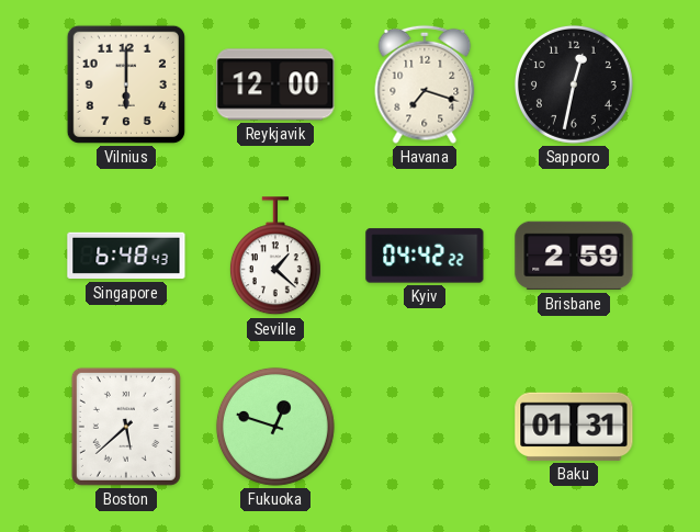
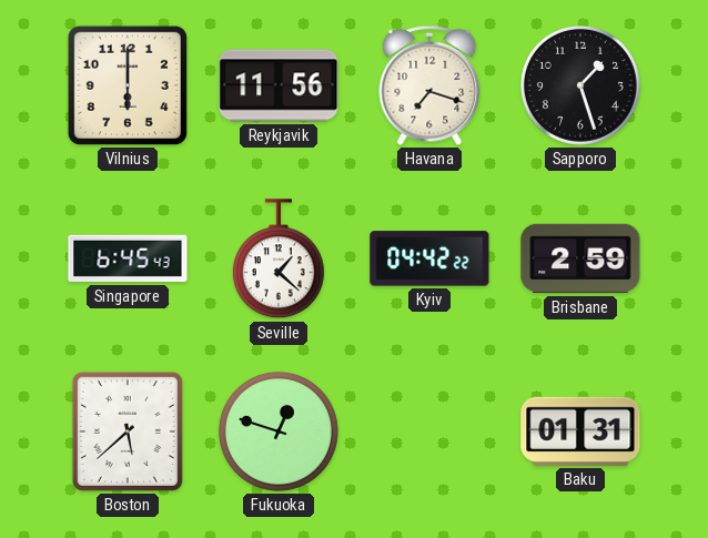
Reykjavik: 12:00 -> 11:56 (279, 85)
Sapporo: 12:32 -> 1:27 (580, 85)
Singapore: 6:48 -> 6:45 (128, 258)
